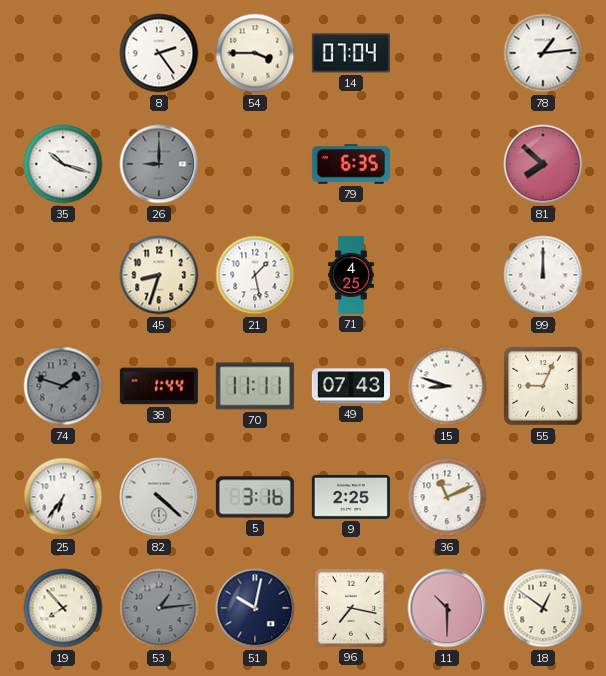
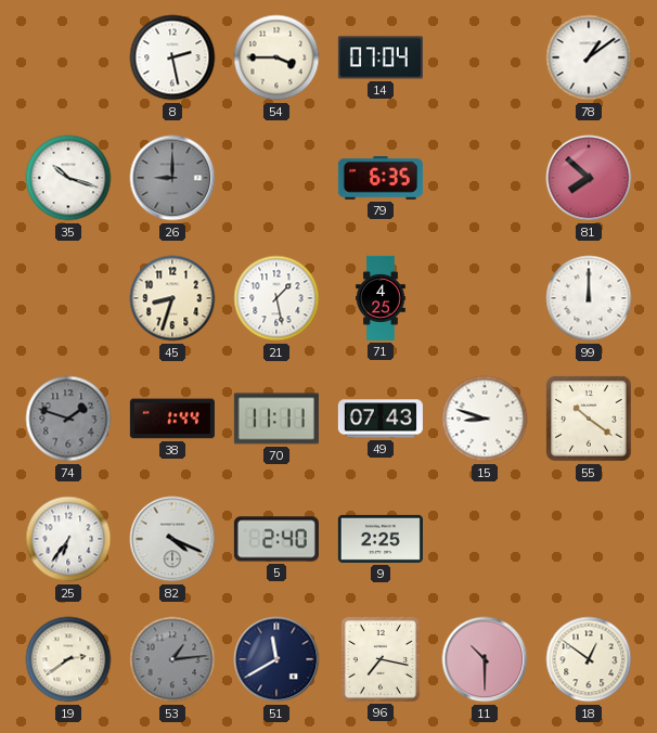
8: 2:24 -> 2:28 (172, 57)
78: 1:14 -> 1:09 (589, 57)
55: 9:04 -> 10:21 (589, 419)
82: 4:22 -> 4:19 (172, 539)
5: 3:16 -> 2:40 (276, 539)
36: 11:11 -> none (447, 497)
19: 7:53 -> 2:39 (68, 659)
51: 10:02 -> 11:40 (276, 659)
